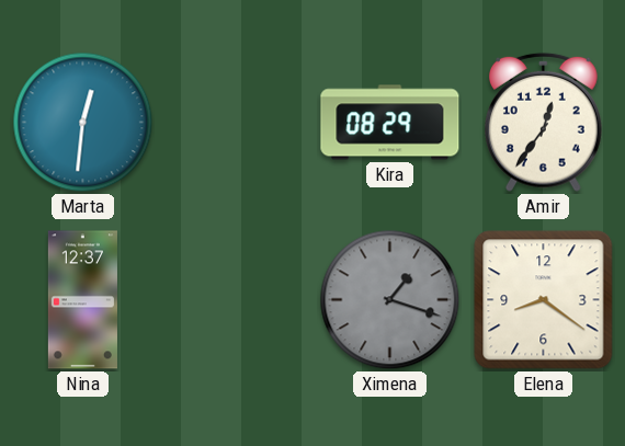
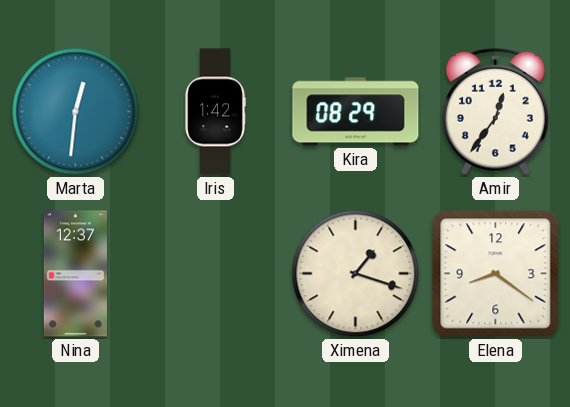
Iris: none -> 1:42 (215, 112)
Ximena dial: grey -> cream (356, 274)
